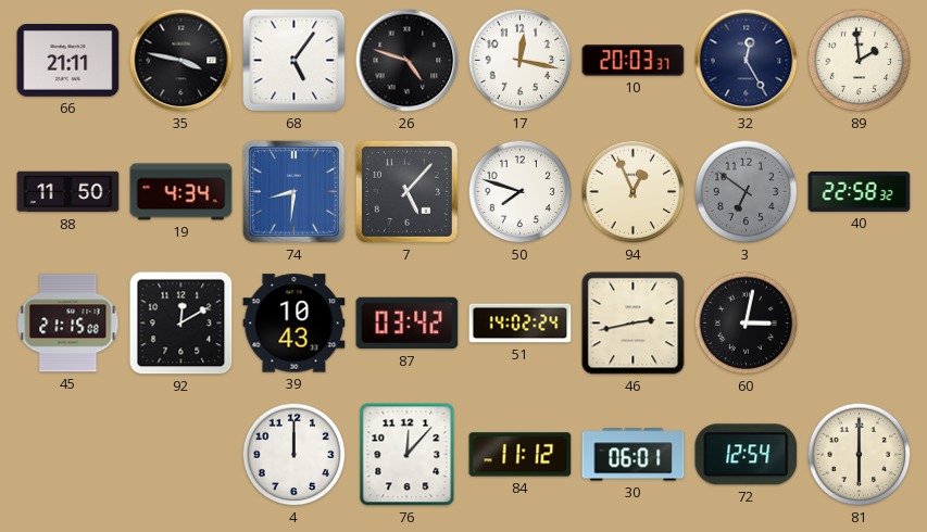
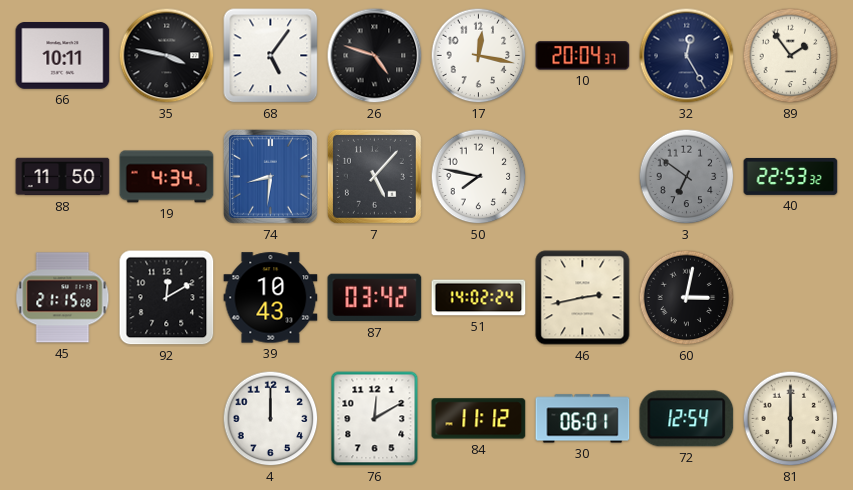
66: 21:11 -> 10:11 (63, 56)
10: 20:03 -> 20:04 (583, 56)
89: 1:59 -> 1:54 (791, 56)
50: 7:48 -> 7:47 (479, 177)
94: 12:56 -> none (634, 192)
40: 22:58 -> 22:53 (791, 176)
76: 12:07 -> 12:10 (375, 419)
